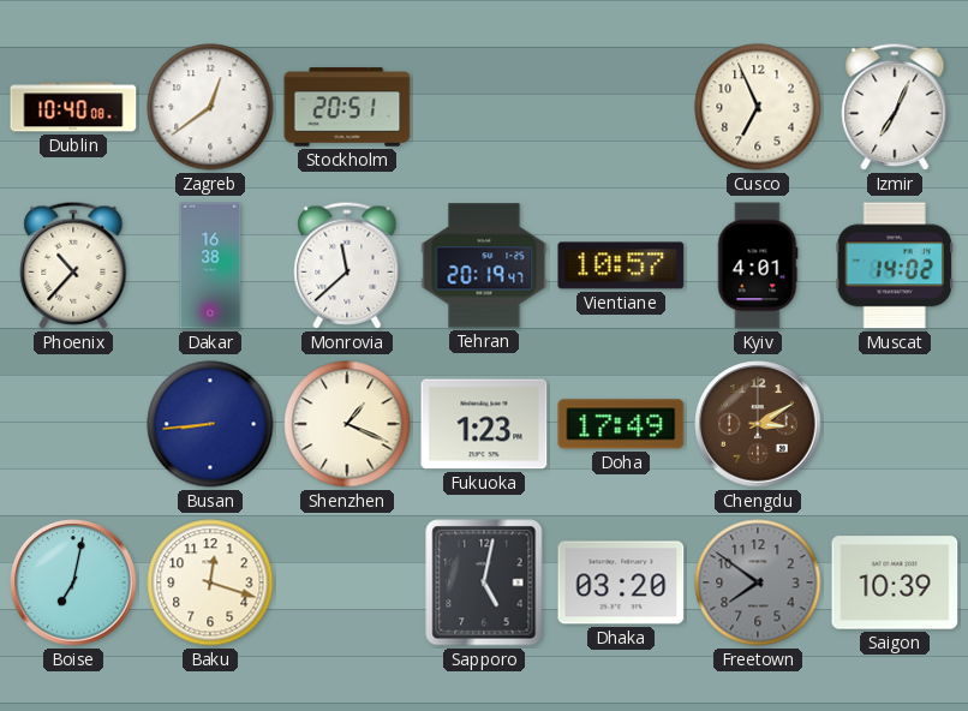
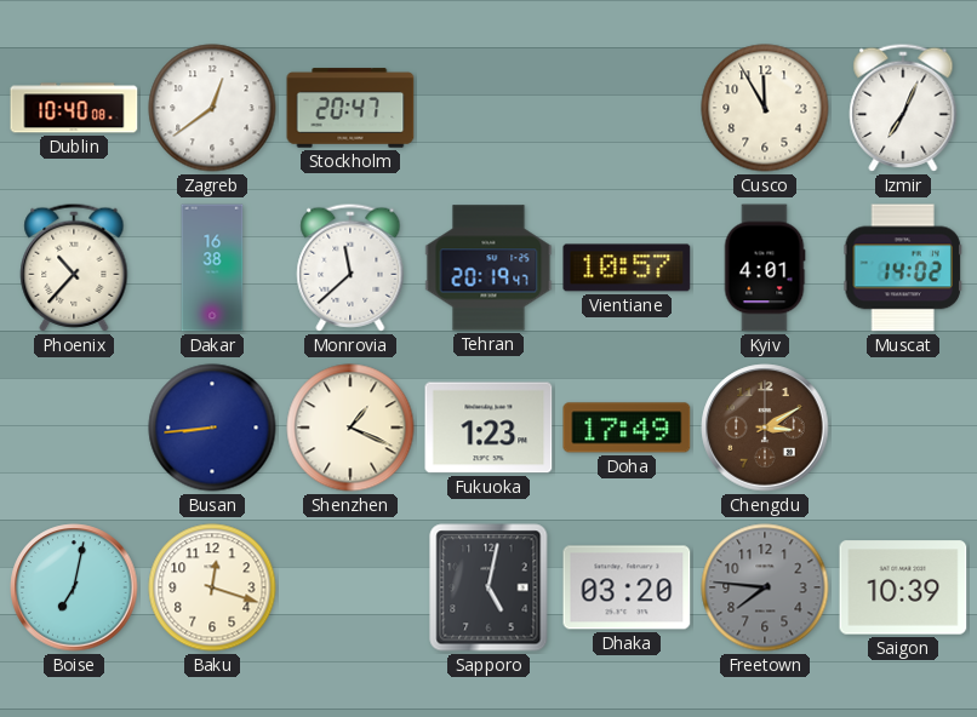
Stockholm: 20:51 -> 20:47 (350, 108)
Cusco: 6:56 -> 11:55 (765, 108)
Freetown: 7:51 -> 7:46 (765, 587)
